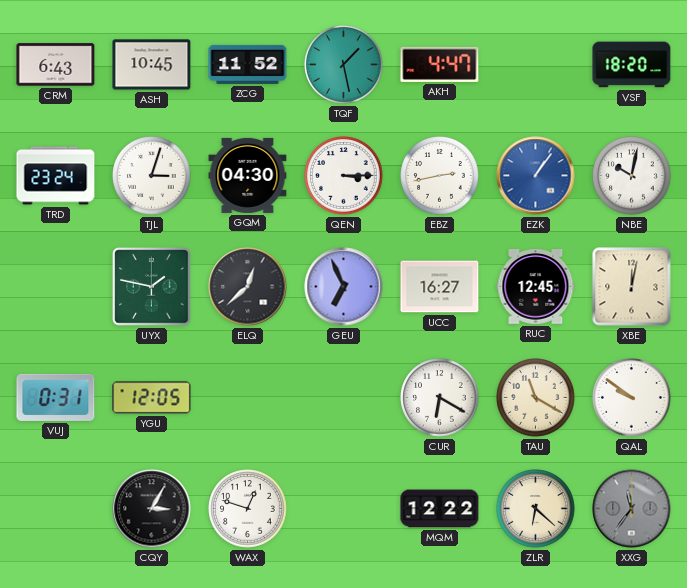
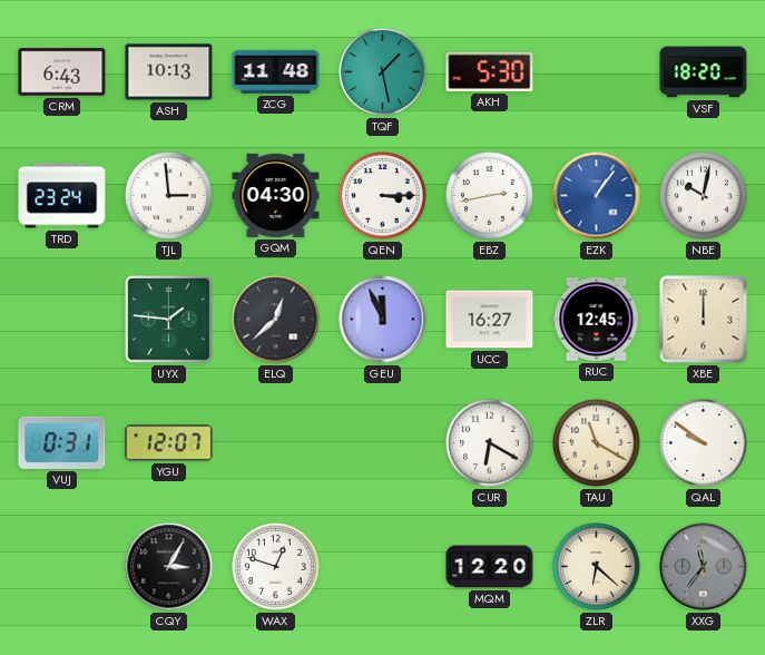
ASH: 10:45 -> 10:13 (169, 72)
ZCG: 11:52 -> 11:48 (276, 71)
AKH: 4:47 -> 5:30 (490, 71)
TJL: 3:03 -> 2:59 (169, 196)
UYX: 1:47 -> 1:46 (169, 320)
GEU: 6:56 -> 11:56 (383, 320)
XBE: 12:02 -> 12:00 (704, 320)
YGU: 12:05 -> 12:07 (169, 443)
MQM: 12:22 -> 12:20 (490, 567)
